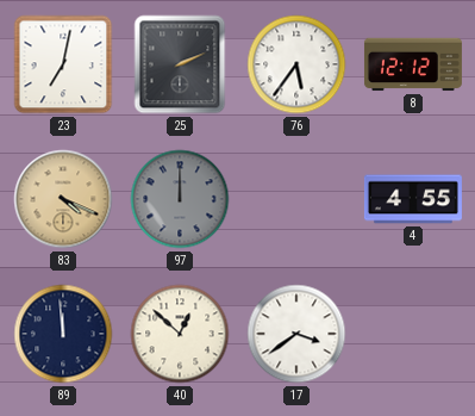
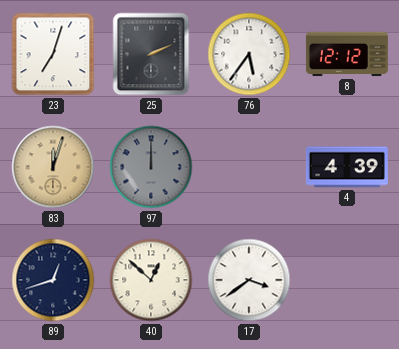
23: 7:02 -> 7:03 (53, 54)
83: 4:19 -> 12:03 (53, 167)
4: 4:55 -> 4:39 (347, 167)
89: 11:59 -> 12:42 (53, 280)
